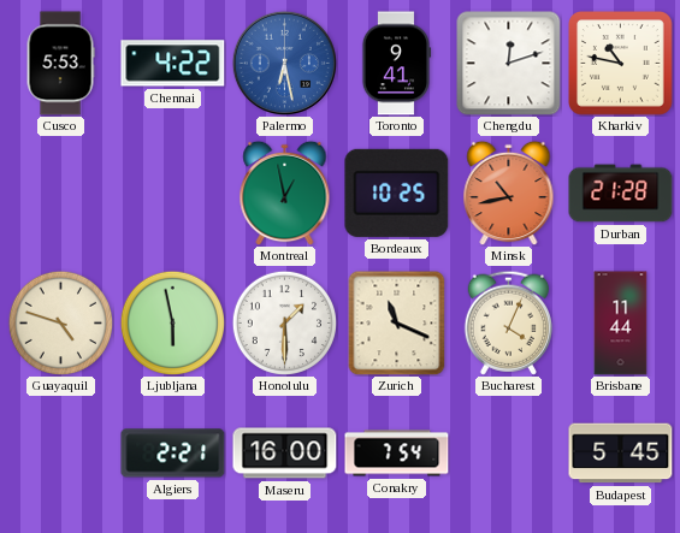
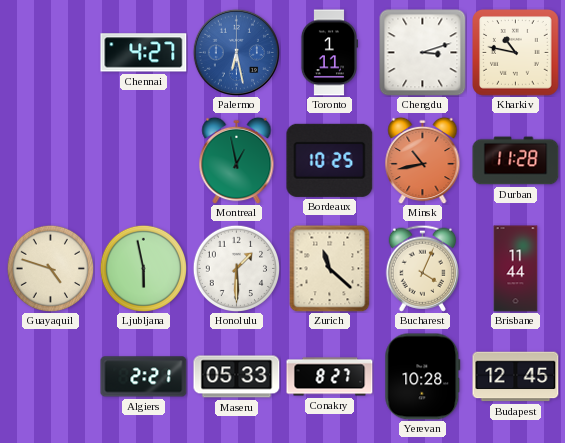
Cusco: 5:53 -> none (60, 64)
Chennai: 4:22 -> 4:27 (144, 53)
Toronto: 9:41 -> 1:11 (329, 53)
Chengdu: 12:12 -> 3:12 (423, 53)
Durban: 21:28 -> 11:28 (516, 161)
Zurich: 11:19 -> 11:22 (330, 268)
Maseru: 16:00 -> 05:33 (237, 377)
Conakry: 7:54 -> 8:27 (330, 377)
Yerevan: none -> 10:28 (423, 377)
Budapest: 5:45 -> 12:45 (516, 377)
